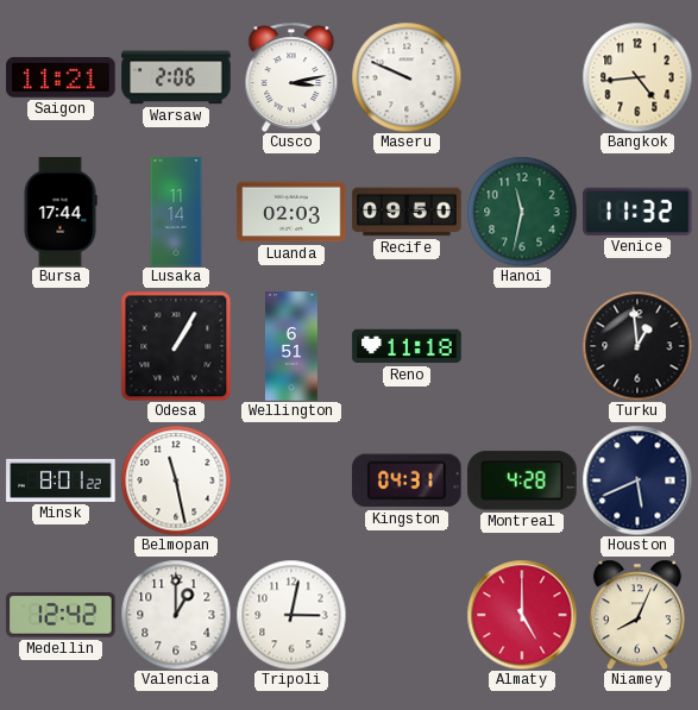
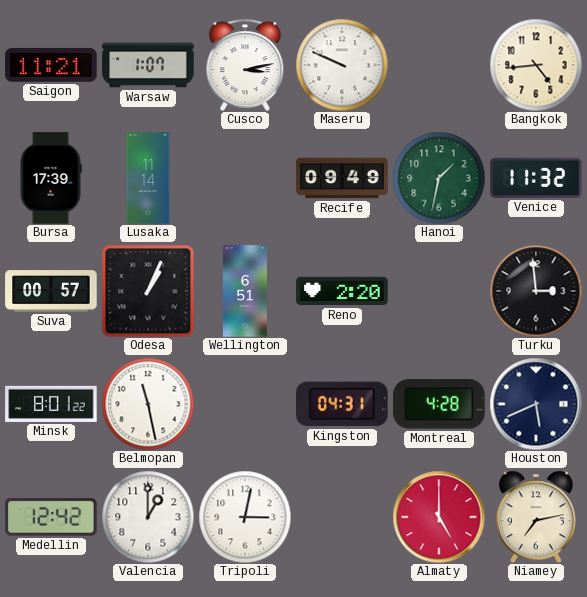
Warsaw: 2:06 -> 1:07 (148, 65)
Bursa: 17:44 -> 17:39 (51, 178)
Luanda: 02:03 -> none (291, 212)
Recife: 09:50 -> 09:49 (342, 178)
Hanoi: 11:32 -> 1:32 (439, 178)
Suva: none -> 00:57 (51, 291)
Odesa: 1:05 -> 1:04 (148, 291)
Reno: 11:18 -> 2:20 (342, 291)
Turku: 12:59 -> 2:59 (536, 291)
Niamey: 8:04 -> 7:13 (536, 517)
